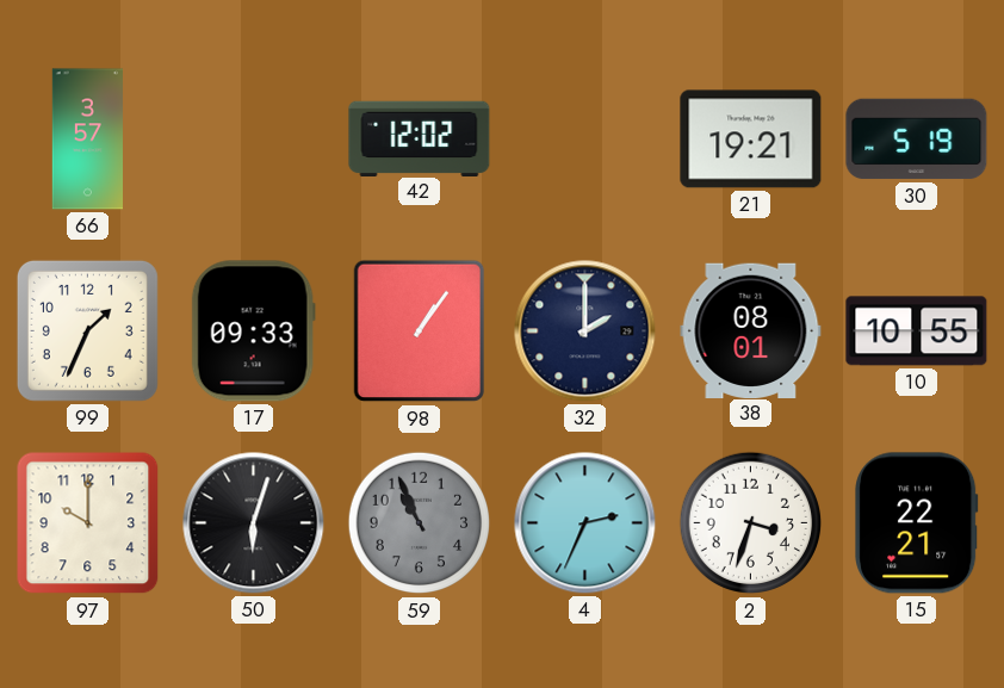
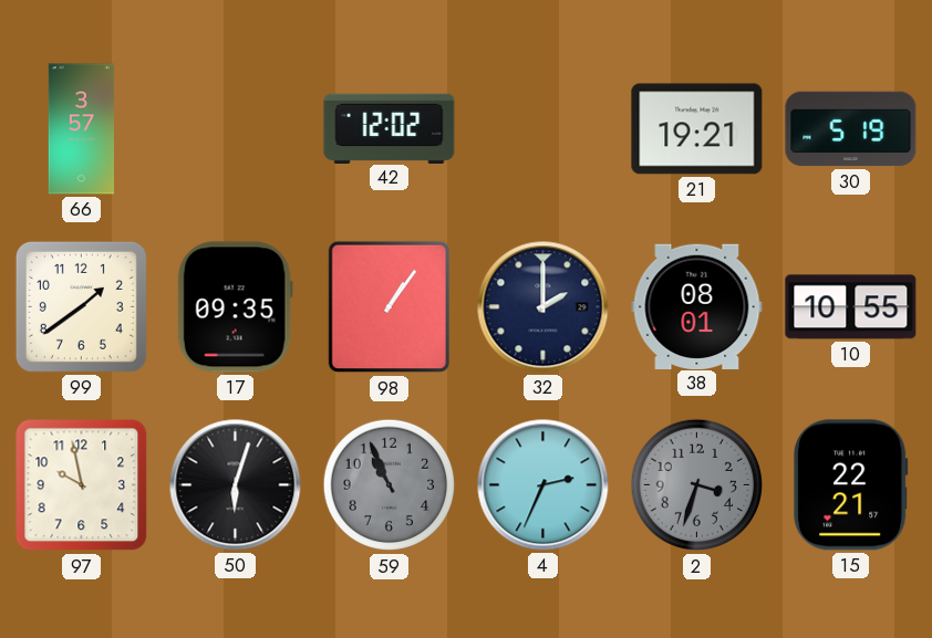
99: 1:34 -> 1:39 (81, 306)
17: 09:33 -> 09:35 (235, 307)
97: 10:00 -> 9:58 (82, 485)
2 dial: white -> grey (697, 485)
